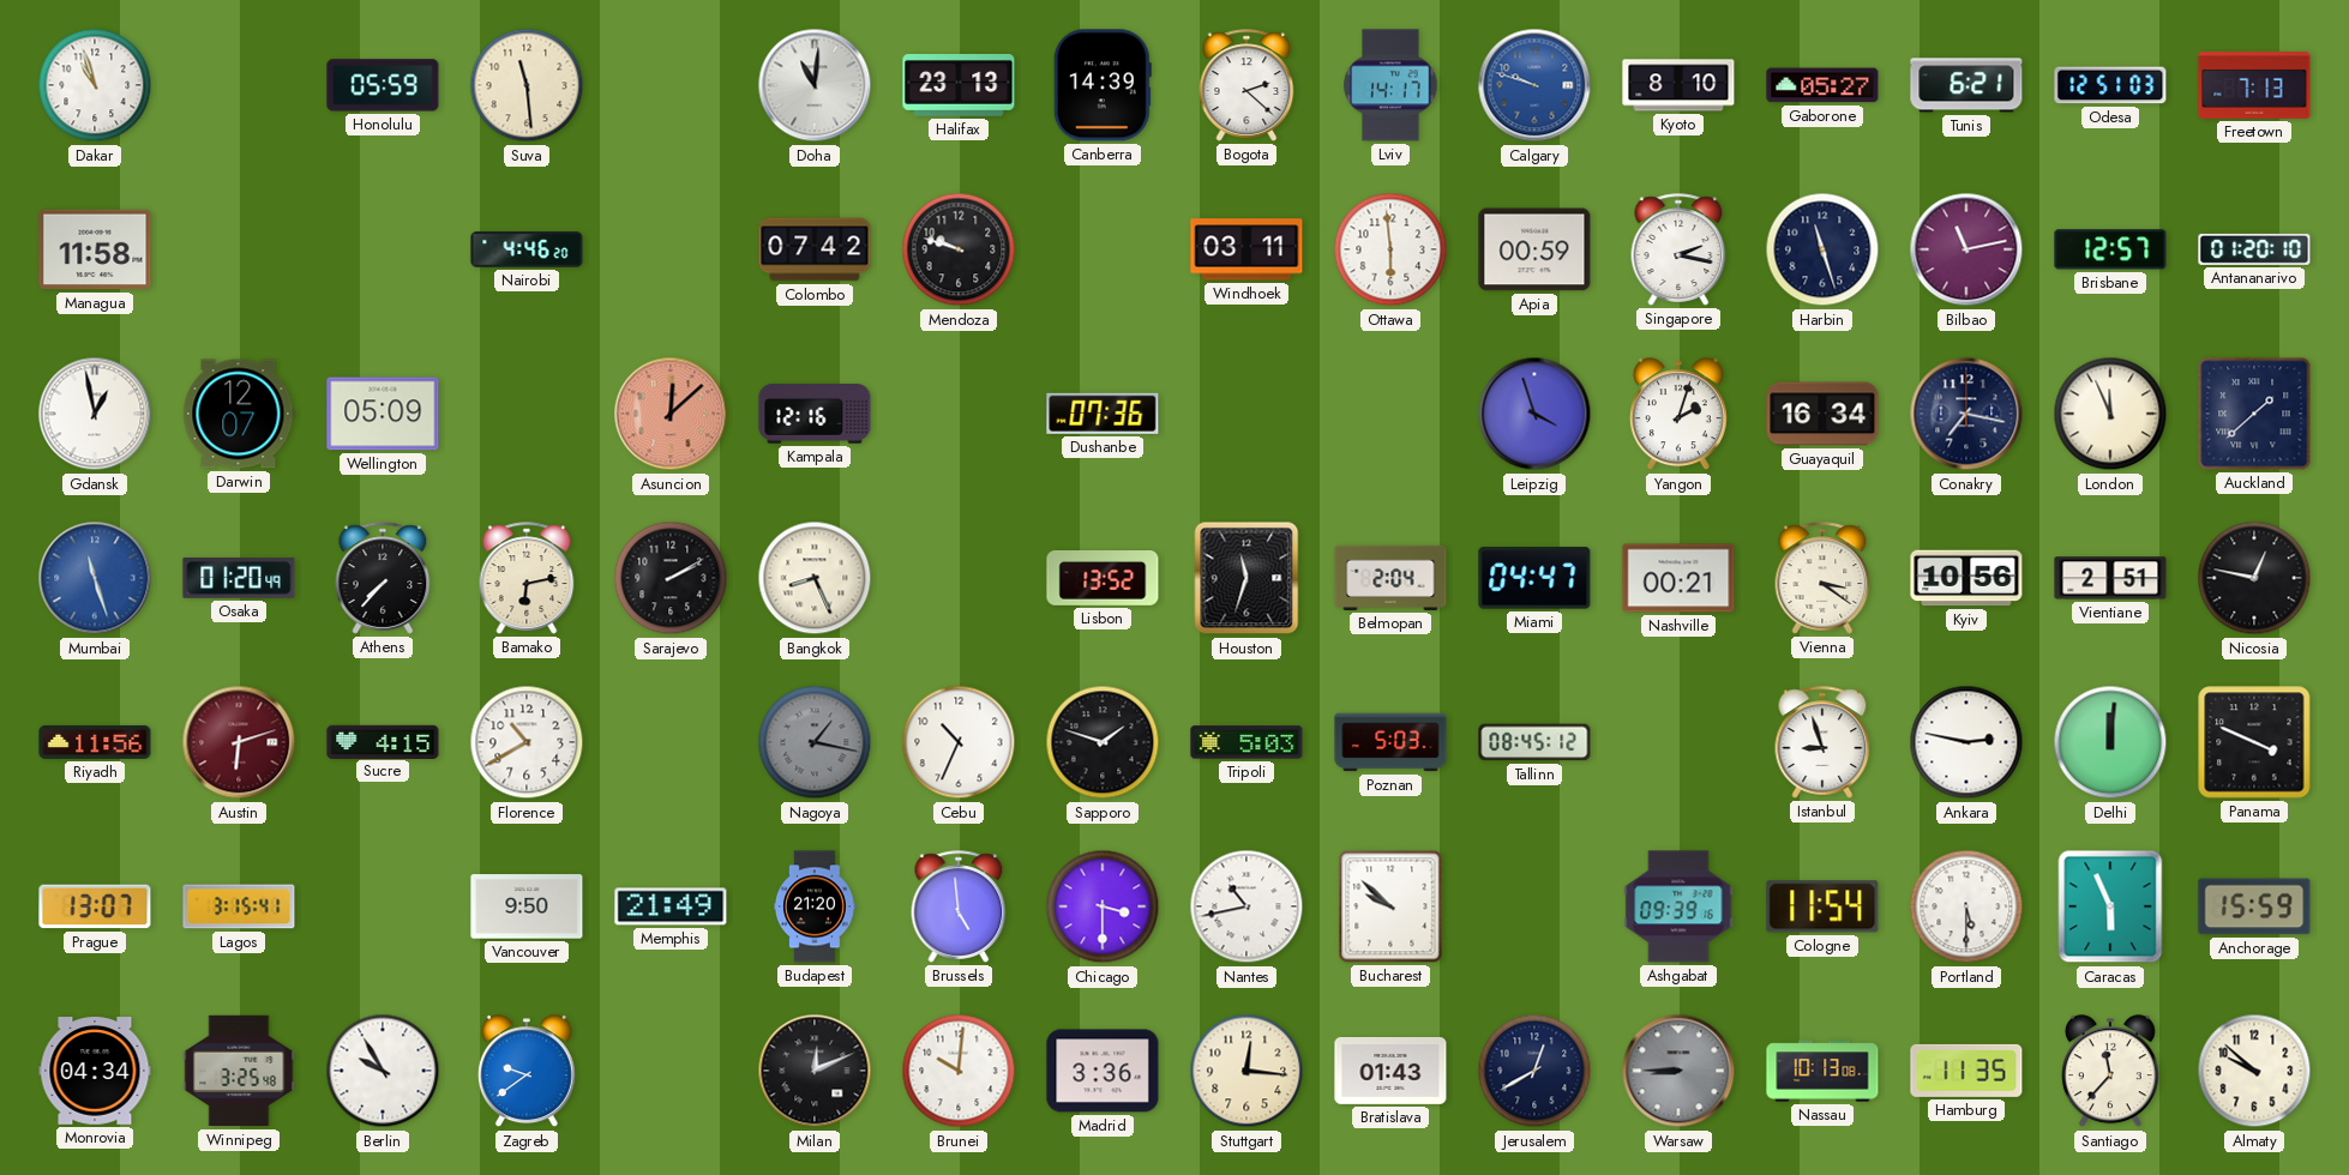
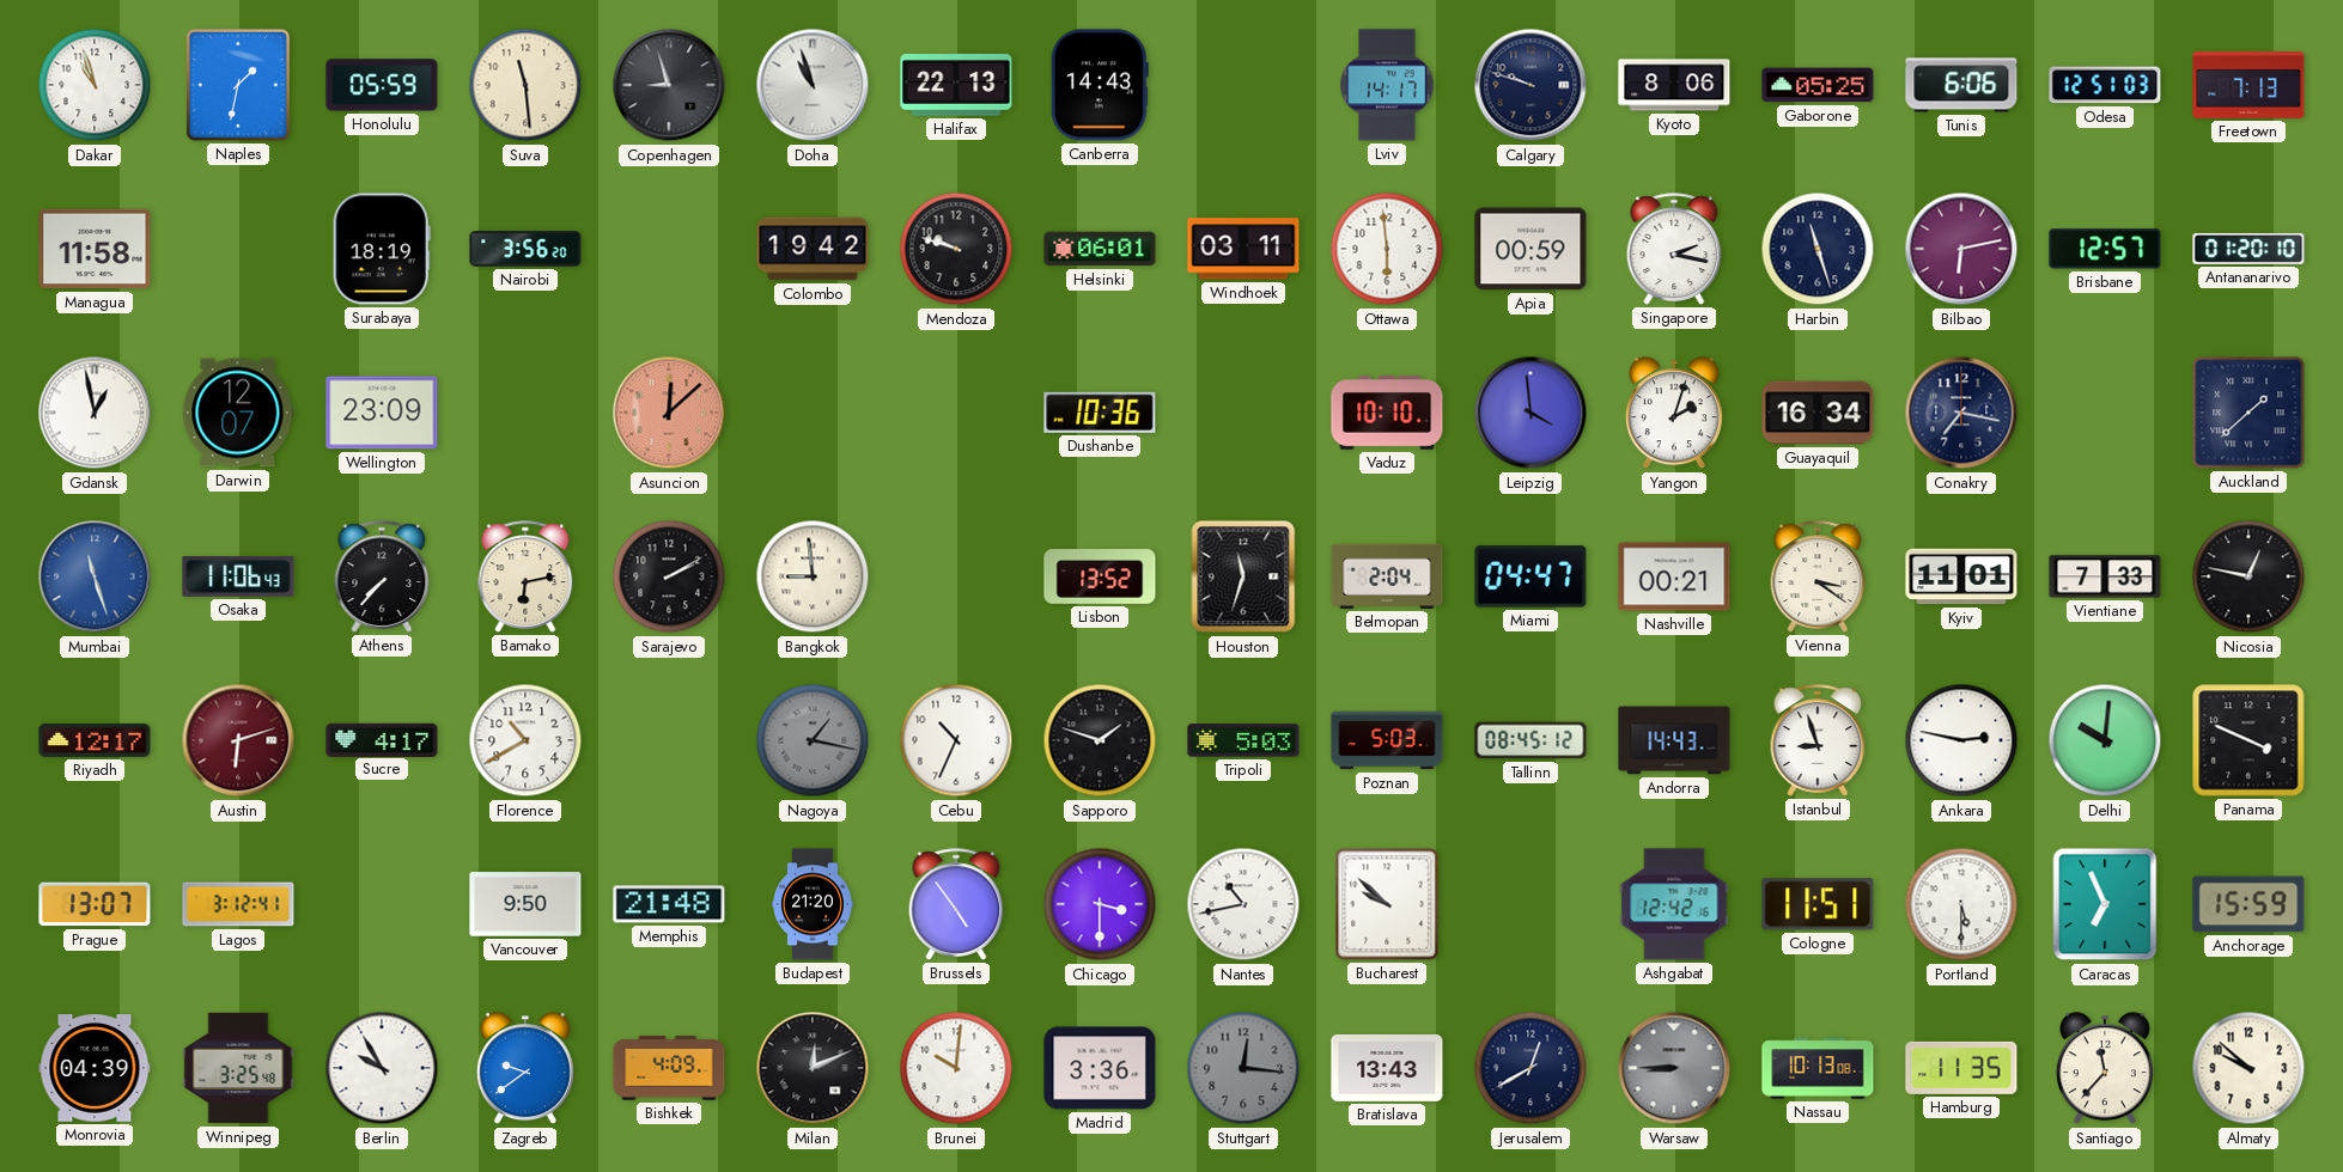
Naples: none -> 1:32 (238, 85)
Copenhagen: none -> 8:57 (669, 85)
Doha: 11:01 -> 10:57 (813, 85)
Halifax: 23:13 -> 22:13 (956, 85)
Canberra: 14:39 -> 14:43 (1100, 85)
Bogota: 2:22 -> none (1246, 85)
Calgary dial: blue -> navy (1530, 85)
Kyoto: 8:10 -> 8:06 (1674, 85)
Gaborone: 05:27 -> 05:25 (1818, 85)
Tunis: 6:21 -> 6:06 (1961, 85)
Surabaya: none -> 18:19 (382, 249)
Nairobi: 4:46 -> 3:56 (525, 249)
Colombo: 07:42 -> 19:42 (813, 249)
Helsinki: none -> 06:01 (1100, 249)
Bilbao: 11:13 -> 6:13 (1961, 249)
Wellington: 05:09 -> 23:09 (382, 413)
Kampala: 12:16 -> none (815, 414)
Dushanbe: 07:36 -> 10:36 (1100, 413)
Vaduz: none -> 10:10 (1387, 413)
Leipzig: 3:57 -> 3:59 (1530, 413)
London: 11:56 -> none (2110, 414)
Osaka: 01:20 -> 11:06 (238, 576)
Bangkok: 8:26 -> 8:59 (813, 576)
Kyiv: 10:56 -> 11:01 (1961, 576)
Vientiane: 2:51 -> 7:33 (2105, 576)
Riyadh: 11:56 -> 12:17 (95, 740)
Sucre: 4:15 -> 4:17 (382, 739)
Andorra: none -> 14:43 (1674, 740)
Delhi: 12:01 -> 10:01 (2105, 740)
Lagos: 3:15 -> 3:12 (238, 904)
Memphis: 21:49 -> 21:48 (669, 904)
Brussels: 4:59 -> 4:54 (956, 904)
Ashgabat: 09:39 -> 12:42 (1674, 904)
Cologne: 11:54 -> 11:51 (1818, 904)
Caracas: 5:56 -> 6:56 (2105, 904)
Monrovia: 04:34 -> 04:39 (95, 1068)
Bishkek: none -> 4:09 (669, 1068)
Stuttgart dial: cream -> grey (1243, 1068)
Bratislava: 01:43 -> 13:43 (1387, 1068)
